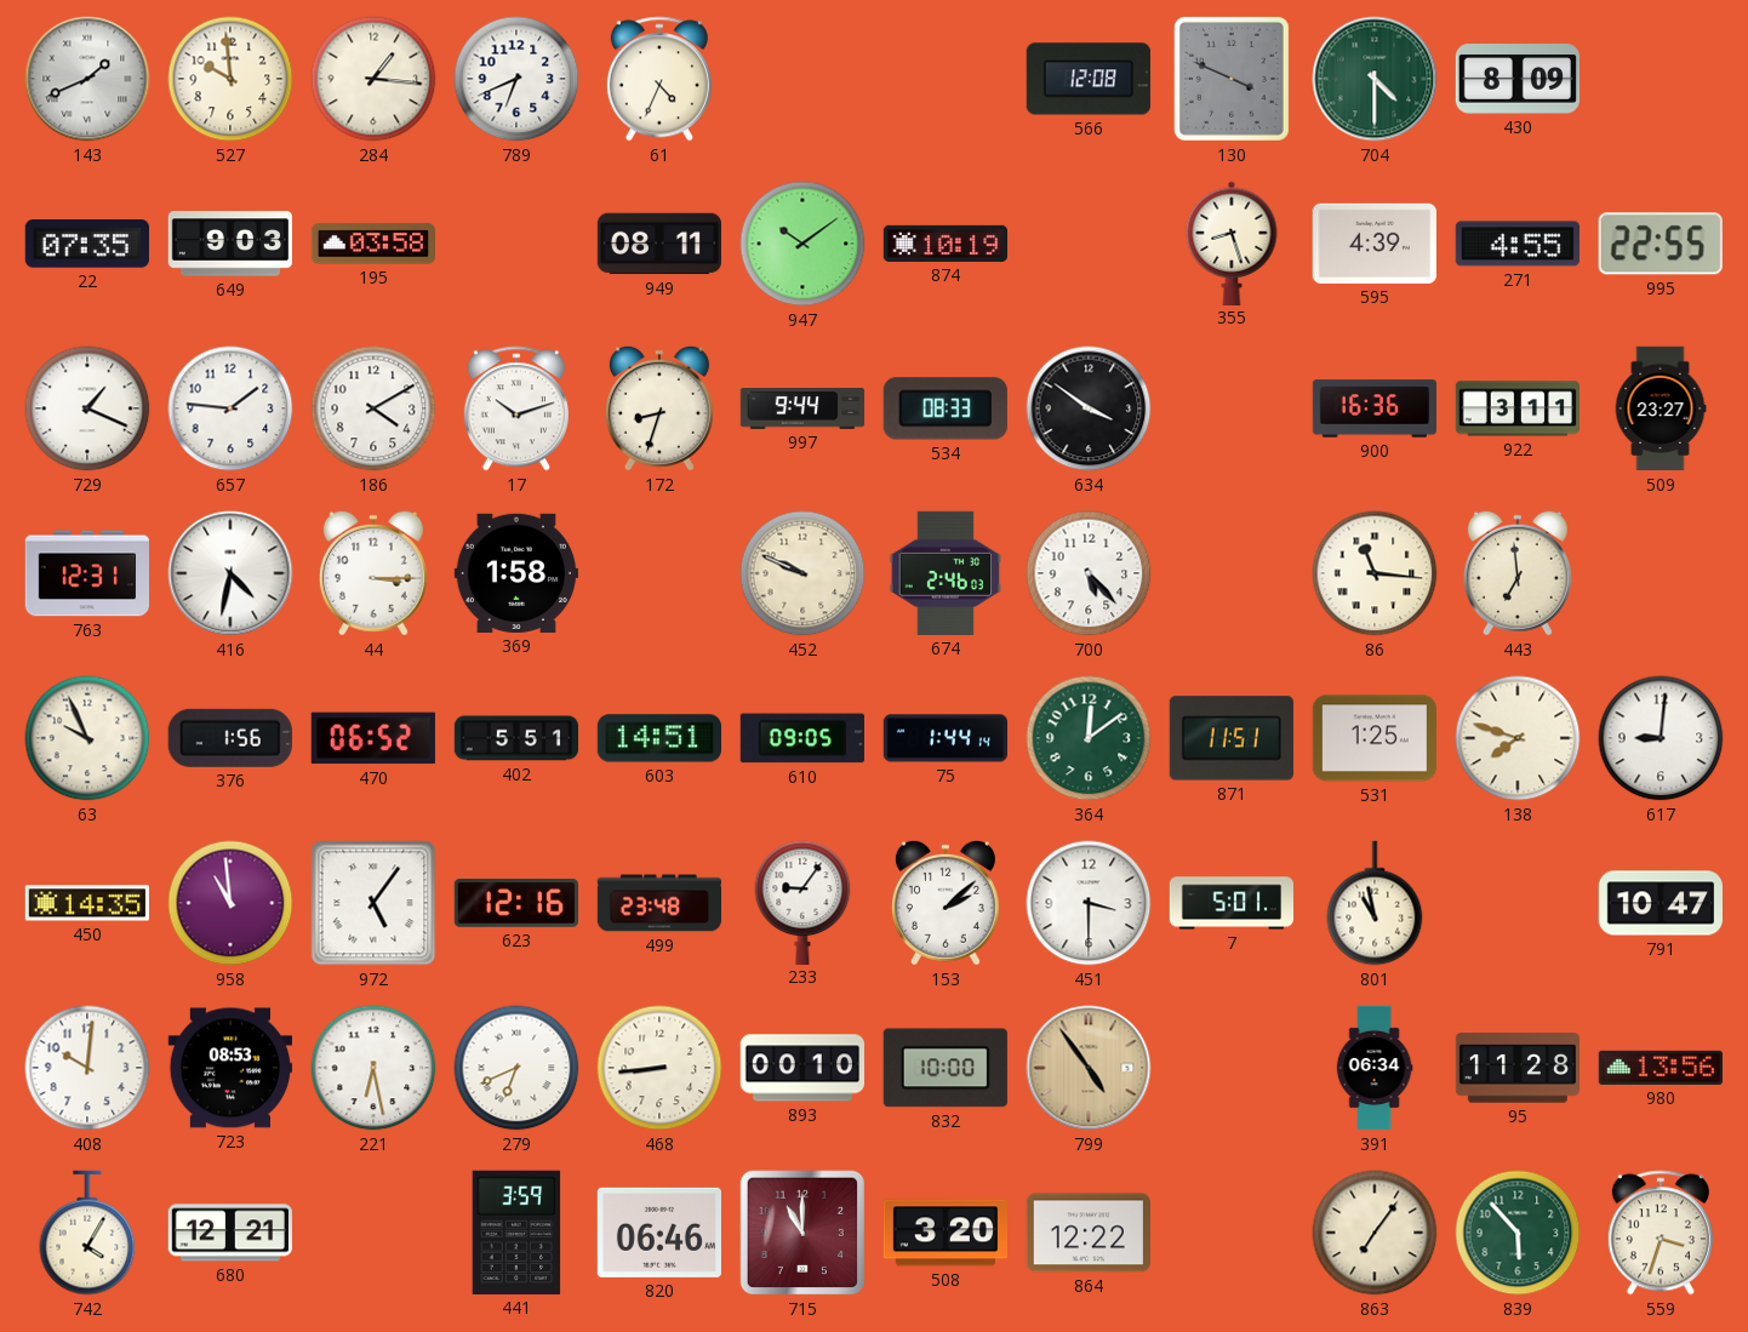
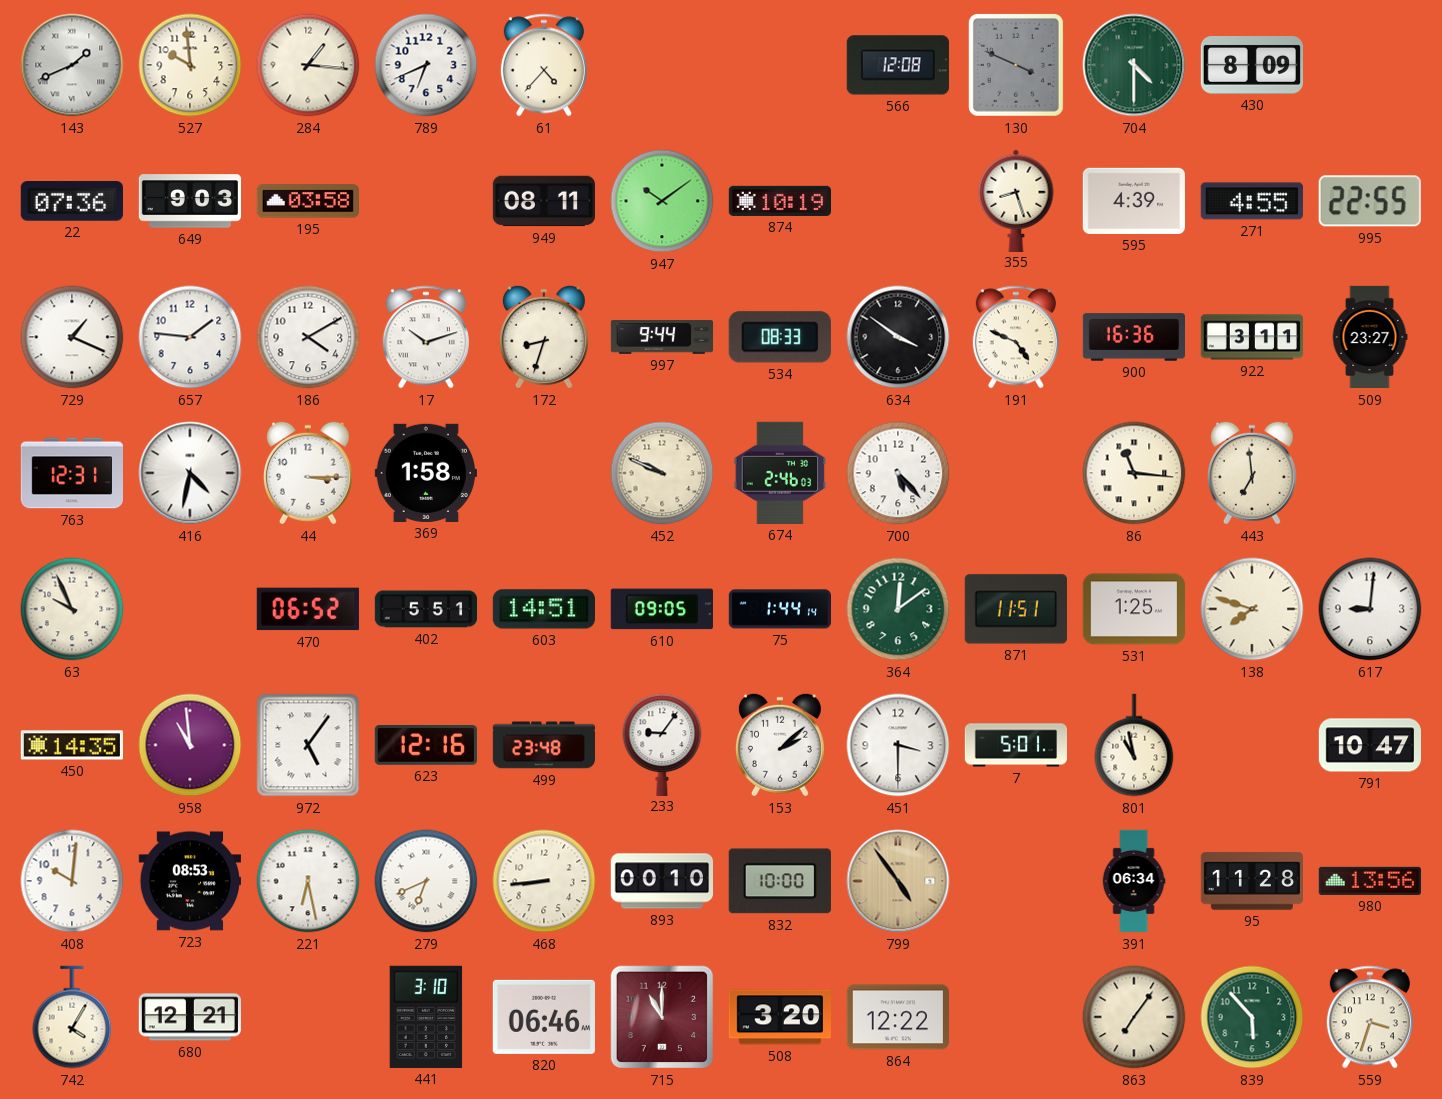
61: 4:34 -> 4:37 (544, 65)
22: 07:35 -> 07:36 (72, 201)
191: none -> 4:49 (1016, 337)
376: 1:56 -> none (230, 738)
441: 3:59 -> 3:10 (426, 1017)
